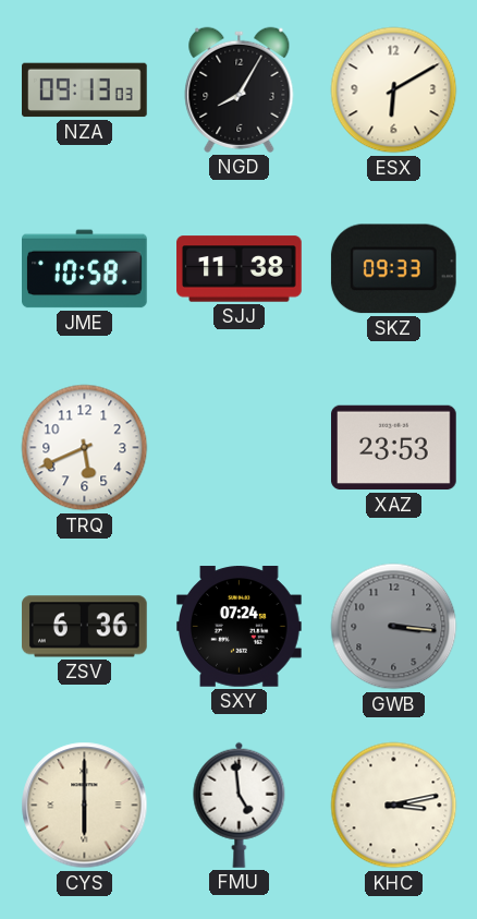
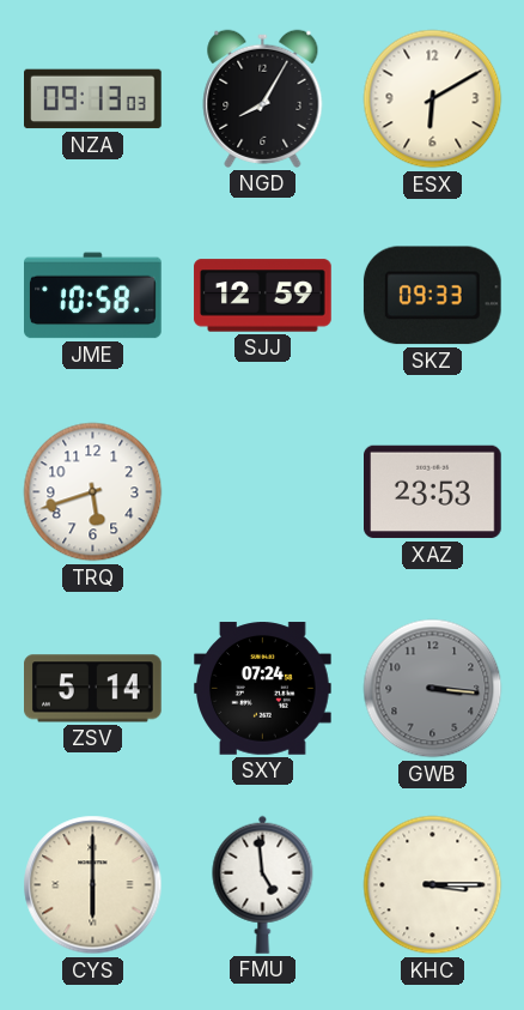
SJJ: 11:38 -> 12:59 (263, 296)
TRQ: 5:41 -> 5:42 (93, 492)
ZSV: 6:36 -> 5:14 (93, 689)
KHC: 3:13 -> 3:15 (433, 885)
